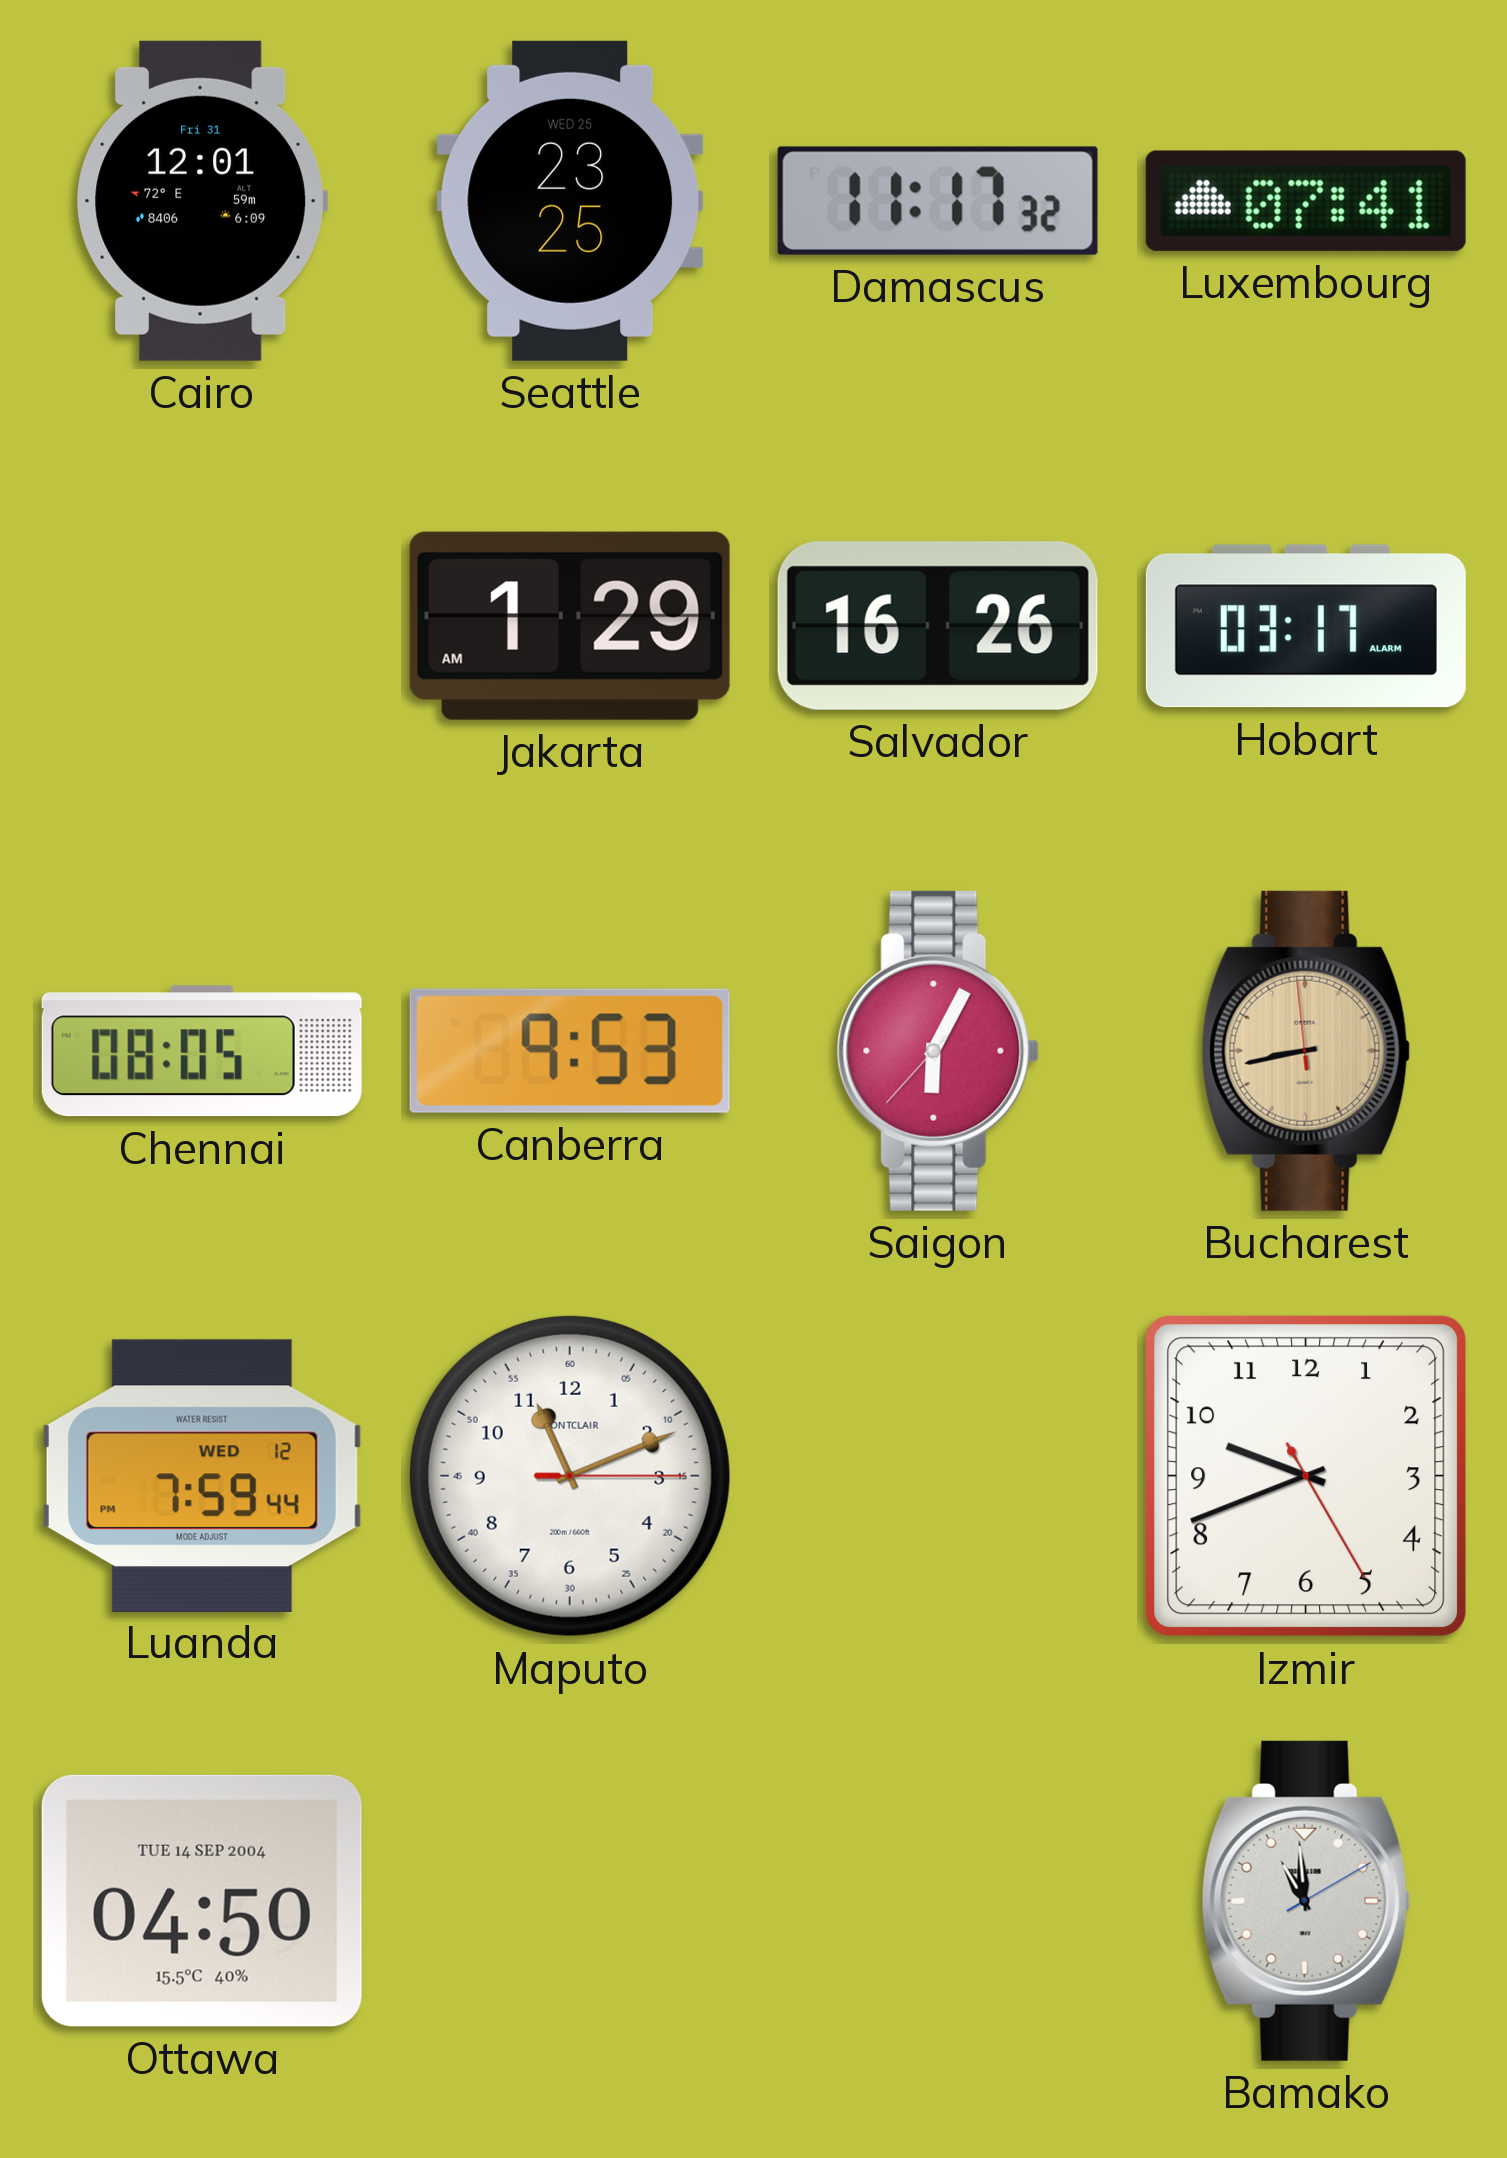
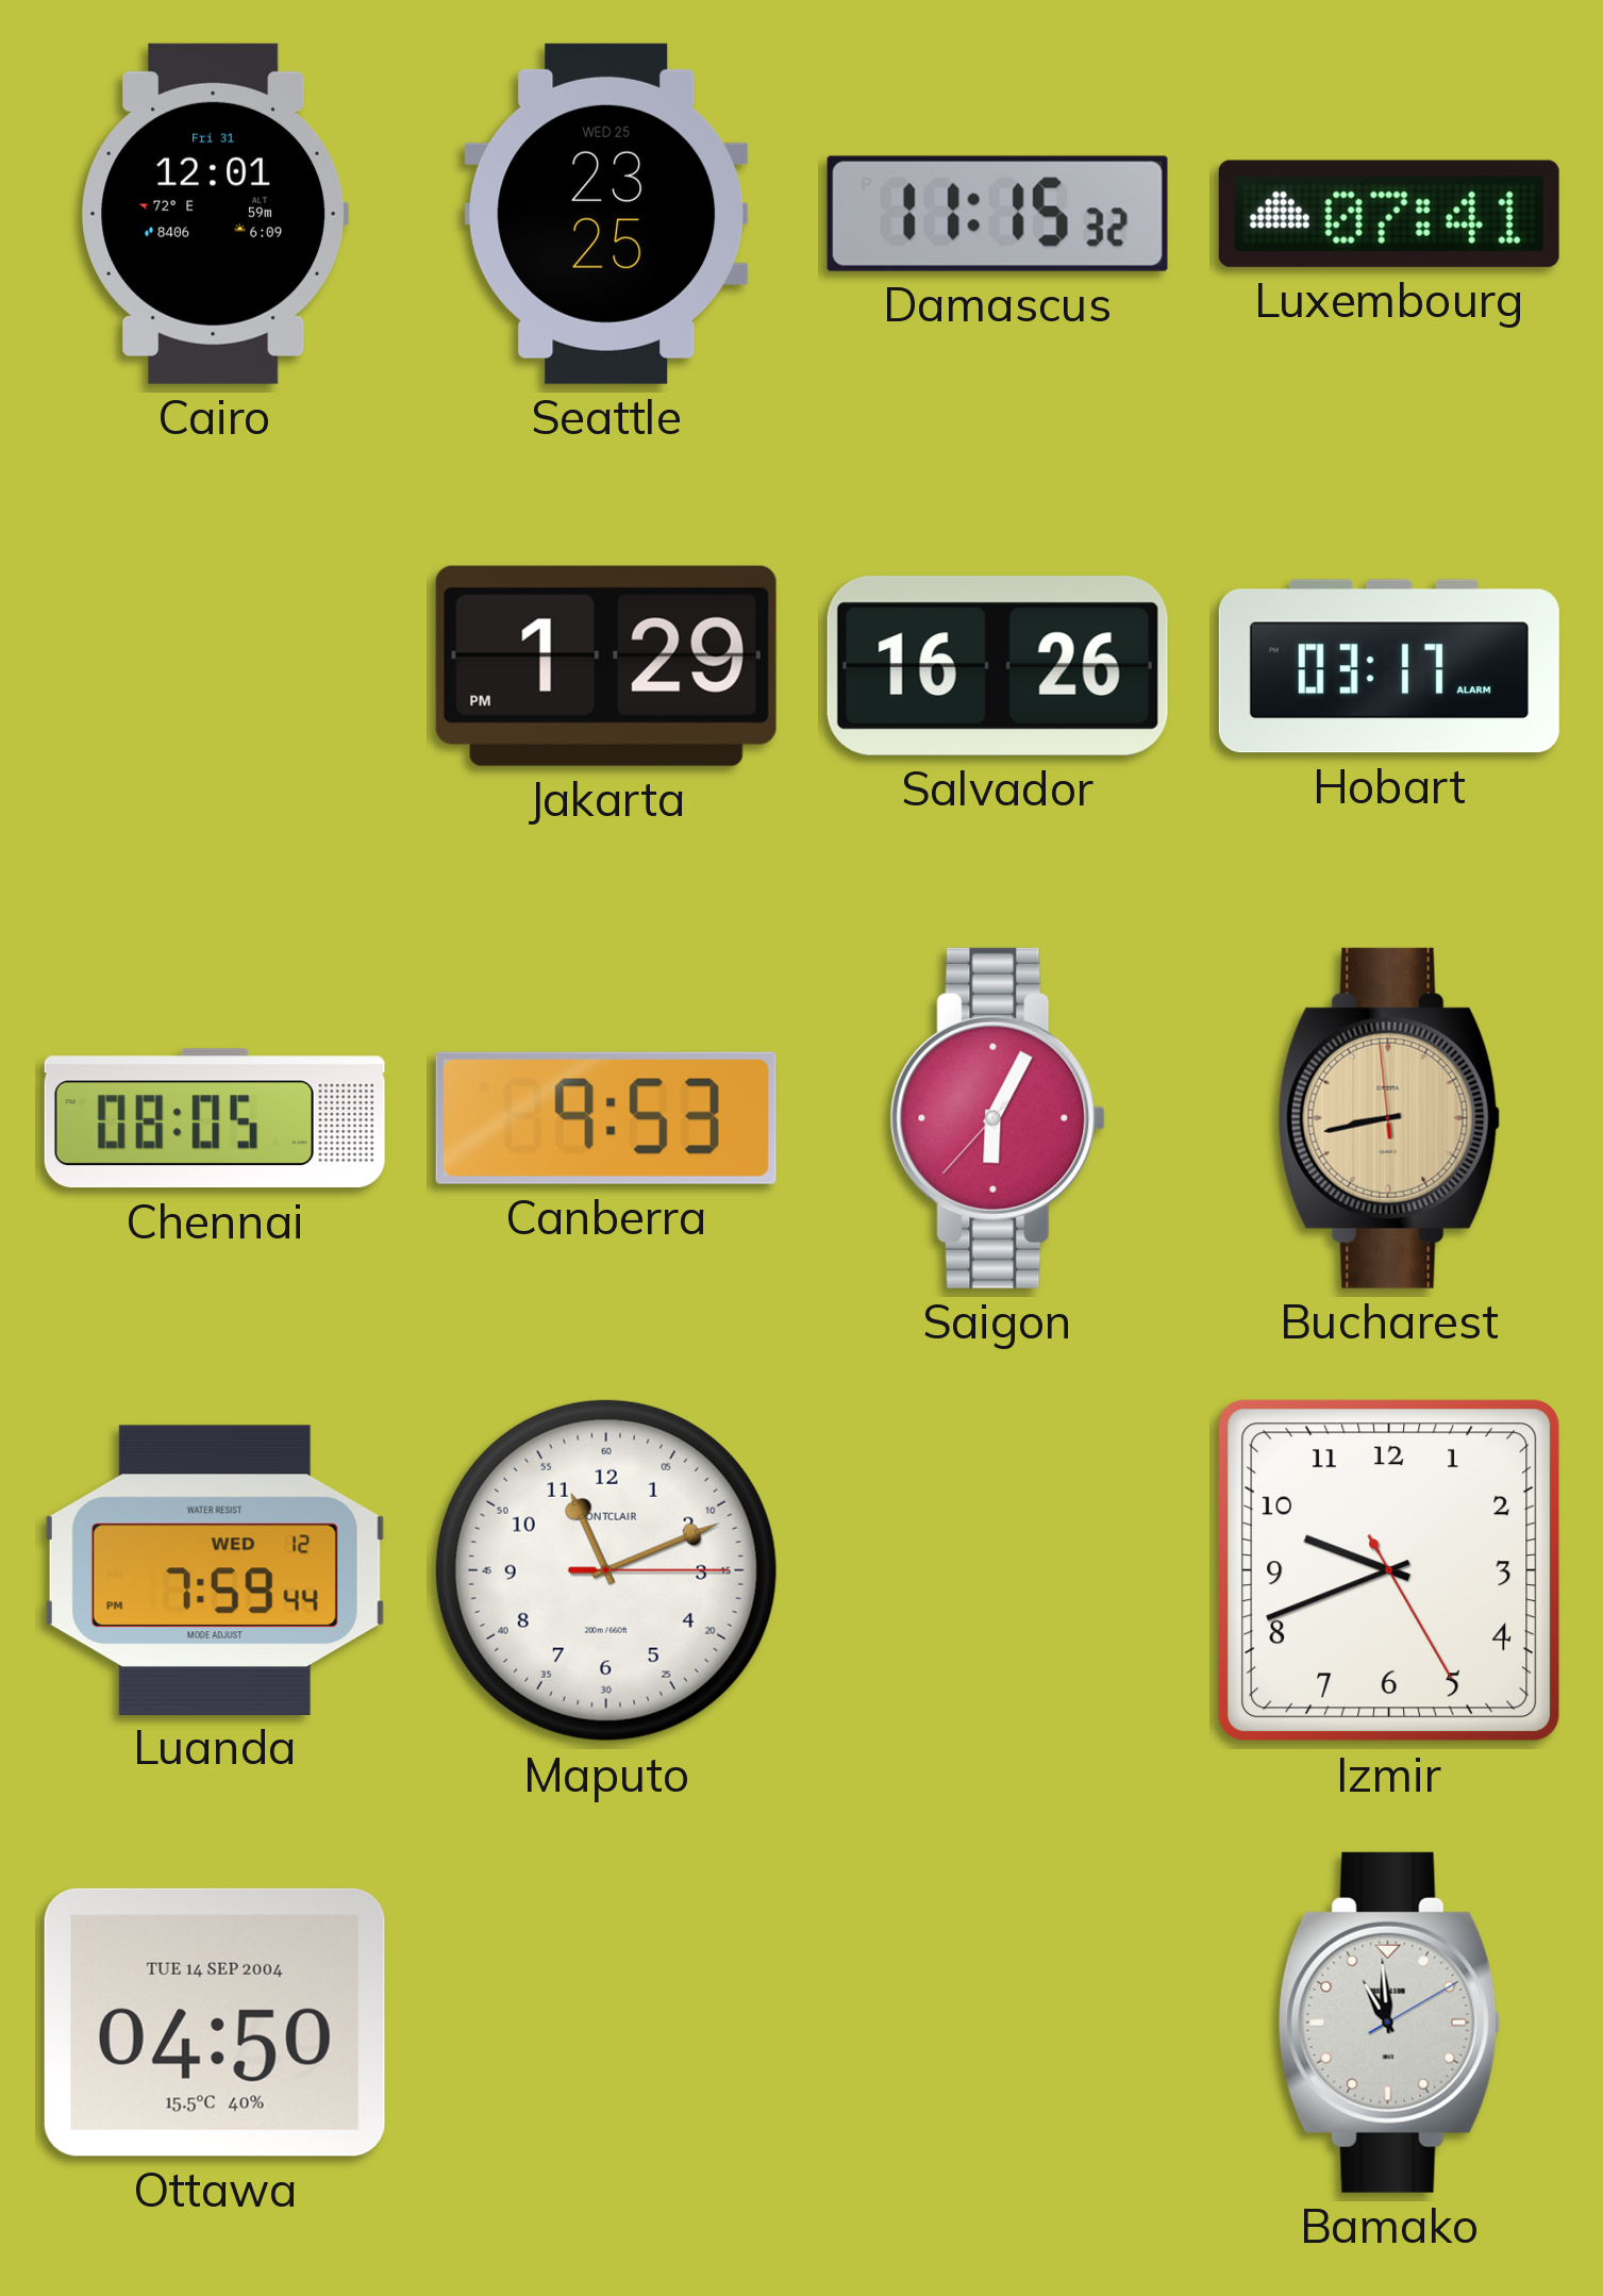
Damascus: 11:17 -> 11:15 (998, 214)
Jakarta: 1:29 AM -> 1:29 PM (606, 666)
